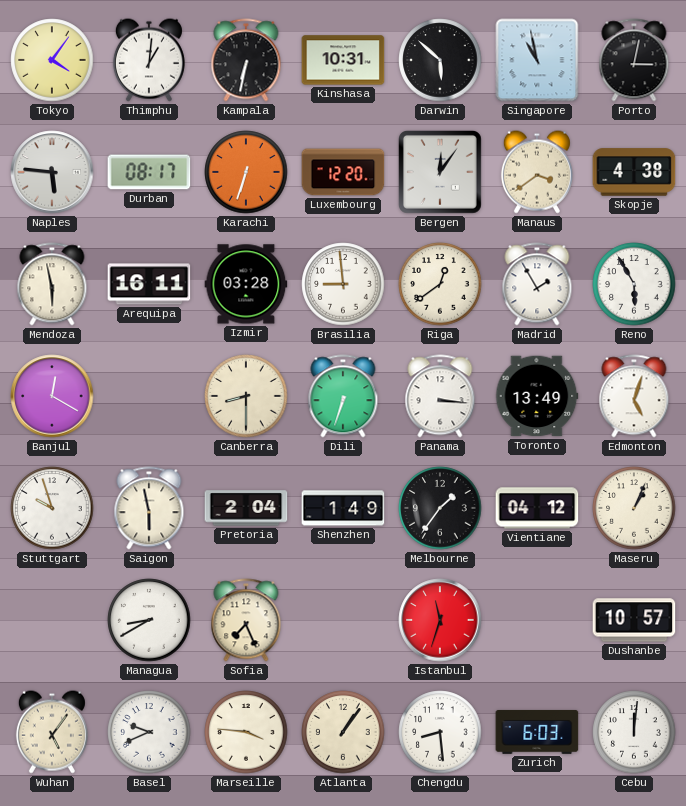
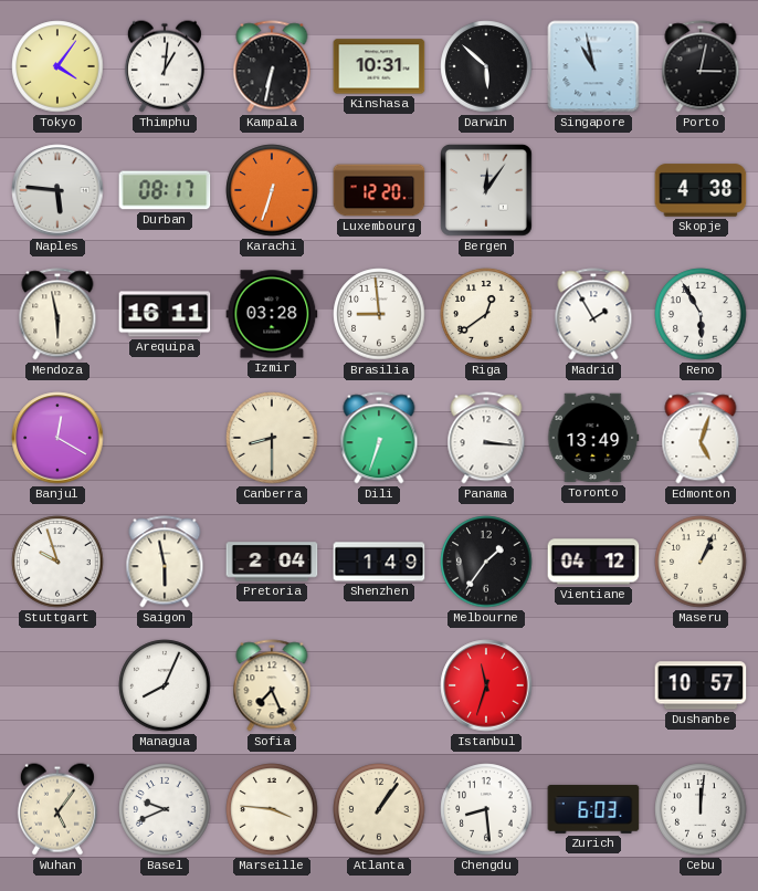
Manaus: 3:39 -> none (537, 172)
Managua: 8:40 -> 8:04 (165, 685)
